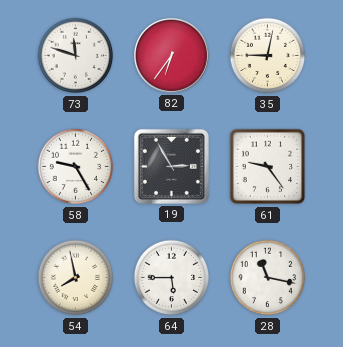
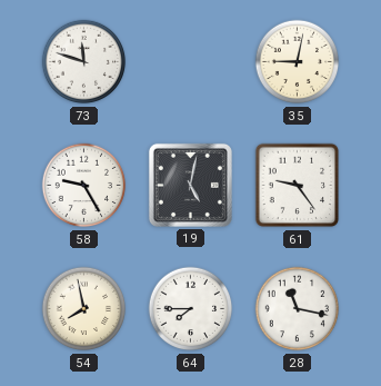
82: 6:36 -> none (171, 55)
19: 2:55 -> 5:02 (190, 185)
64: 5:45 -> 7:45 (191, 309)
